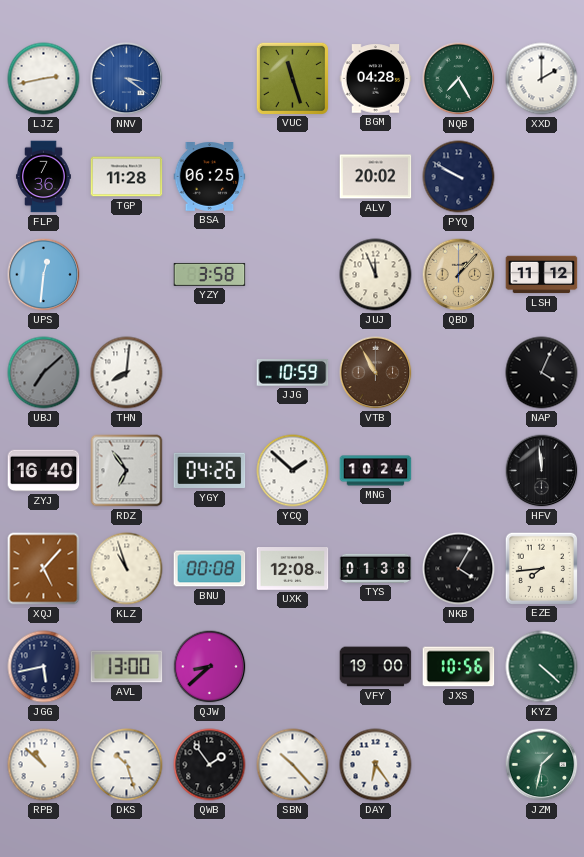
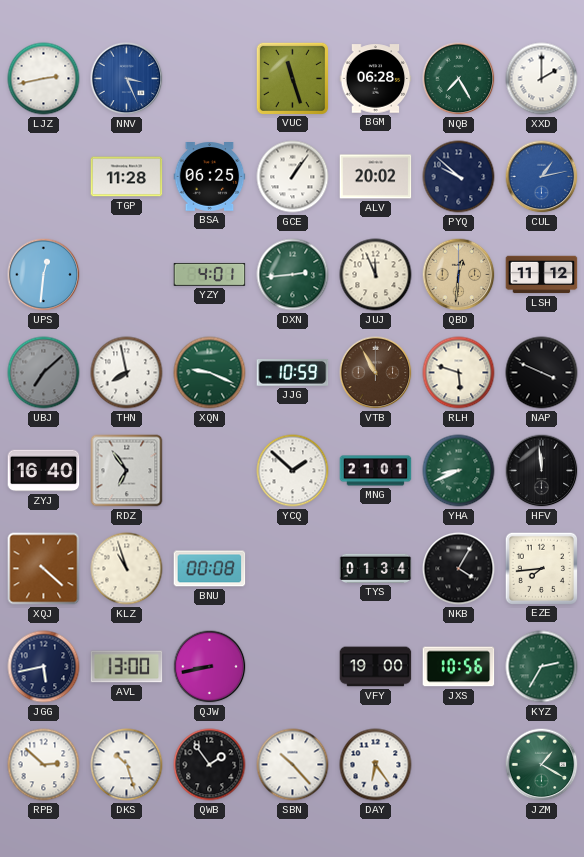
NNV: 3:21 -> 3:26 (127, 79)
BGM: 04:28 -> 06:28 (376, 79)
FLP: 7:36 -> none (43, 177)
GCE: none -> 1:06 (293, 177)
PYQ: 9:50 -> 9:52 (459, 177)
CUL: none -> 1:13 (542, 177)
YZY: 3:58 -> 4:01 (210, 274)
DXN: none -> 2:44 (293, 275)
QBD: 1:07 -> 12:31 (459, 275)
THN: 8:01 -> 7:58 (127, 373)
XQN: none -> 9:19 (210, 373)
RLH: none -> 5:48 (459, 373)
NAP: 4:04 -> 3:49 (542, 373)
YGY: 04:26 -> none (210, 471)
MNG: 10:24 -> 21:01 (376, 471)
YHA: none -> 8:41 (459, 471)
XQJ: 5:07 -> 4:22 (44, 569)
UXK: 12:08 -> none (293, 569)
TYS: 01:38 -> 01:34 (376, 568)
QJW: 8:38 -> 8:43 (210, 667)
KYZ: 4:22 -> 2:35 (542, 667)
RPB: 10:52 -> 2:52 (44, 765)
JZM: 1:32 -> 1:20 (542, 765)
